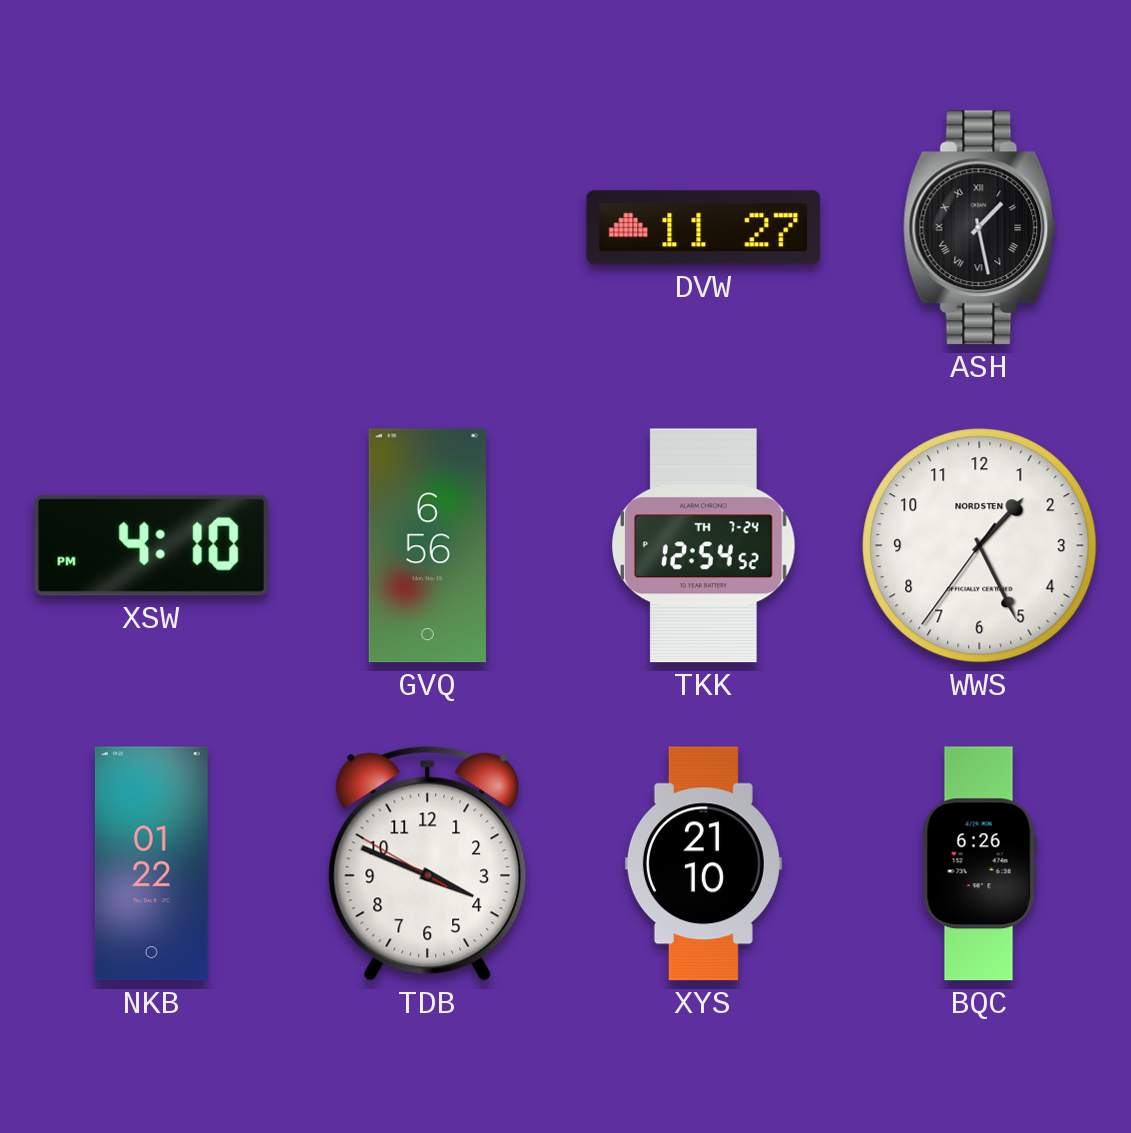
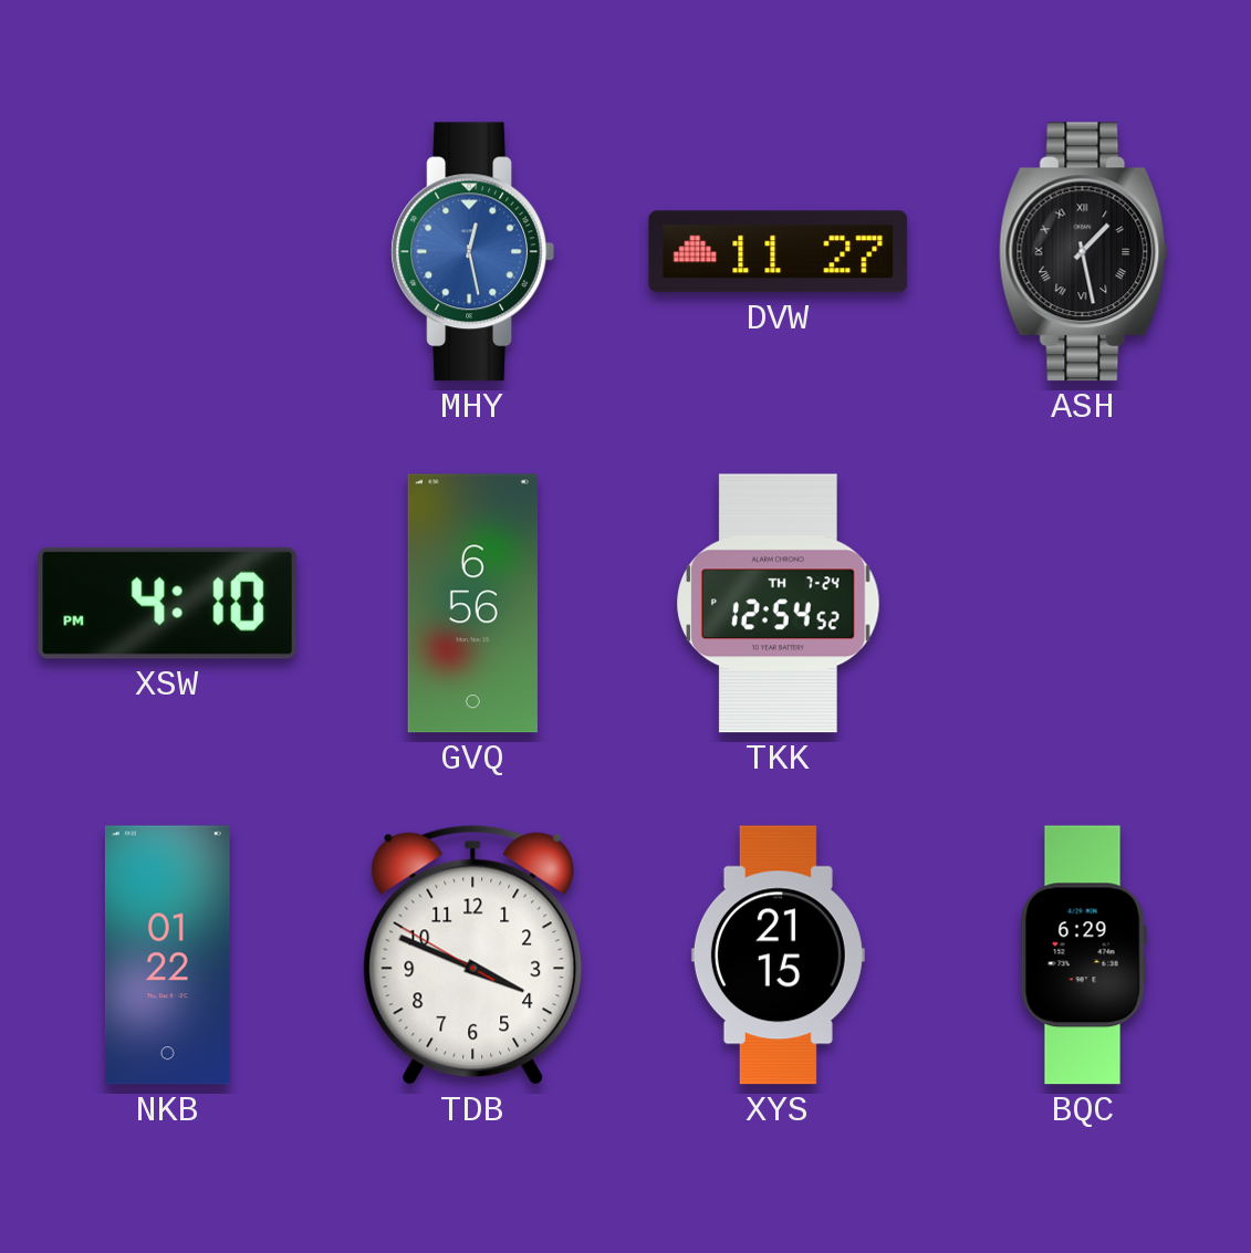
MHY: none -> 12:28 (472, 252)
WWS: 1:25 -> none (980, 546)
XYS: 21:10 -> 21:15 (778, 956)
BQC: 6:26 -> 6:29 (1083, 956)
